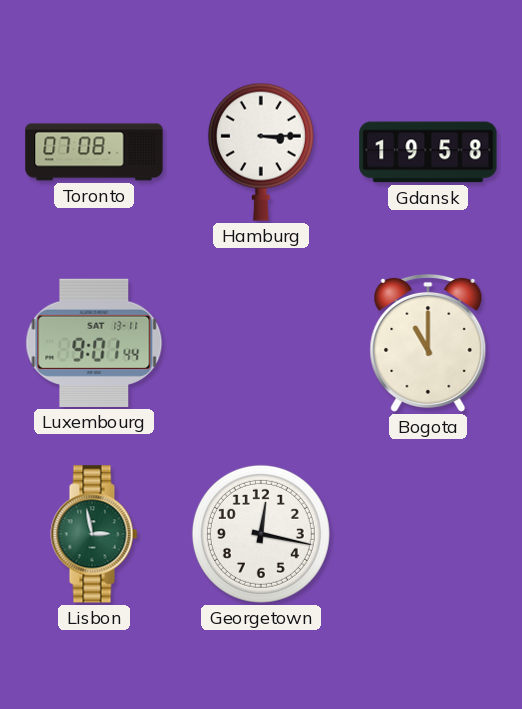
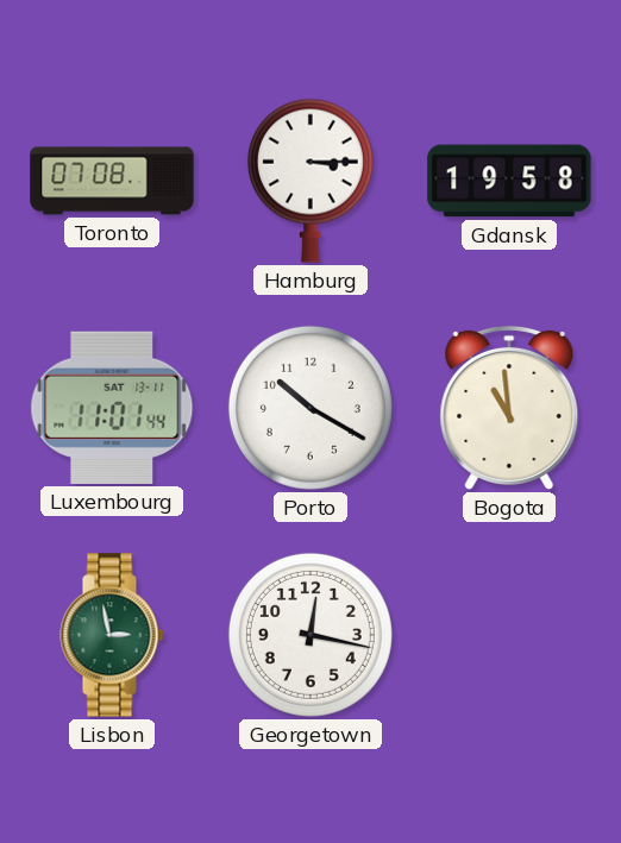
Luxembourg: 9:01 -> 11:01 (112, 408)
Porto: none -> 10:20 (310, 408)
Bogota: 11:00 -> 10:59 (509, 408)
